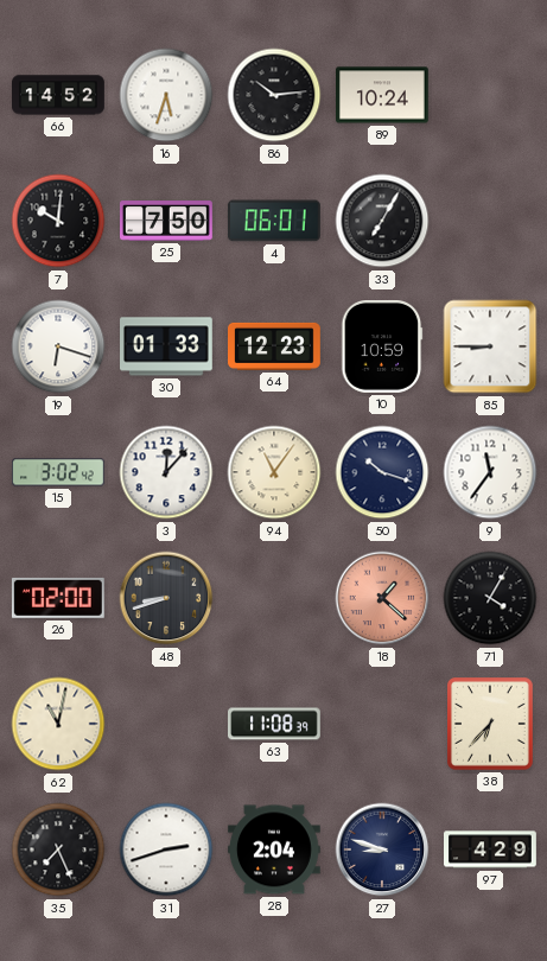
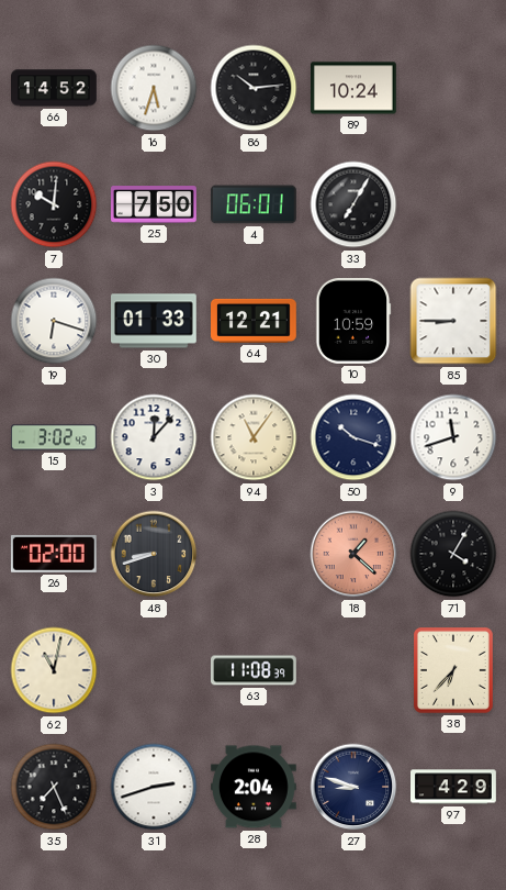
64: 12:23 -> 12:21 (255, 321)
9: 11:36 -> 11:42 (453, 437)
